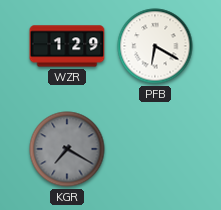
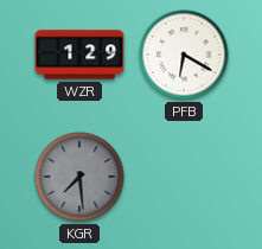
KGR: 7:20 -> 7:29 (79, 177)
